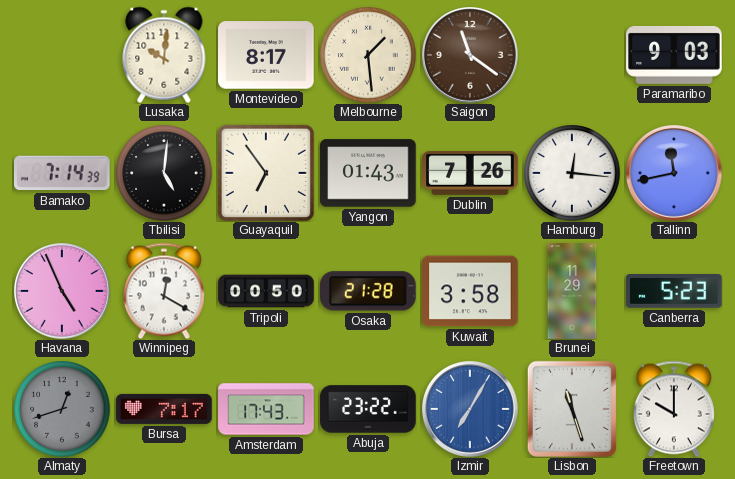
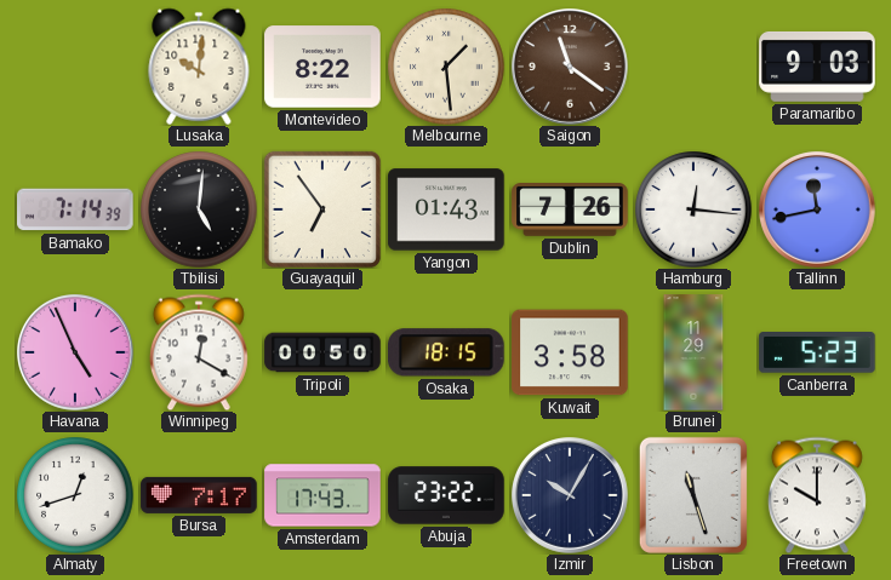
Montevideo: 8:17 -> 8:22 (322, 67)
Osaka: 21:28 -> 18:15 (447, 352)
Almaty dial: grey -> white (75, 495)
Izmir: 7:05 -> 10:05 (571, 496)
Izmir dial: blue -> navy (571, 496)
